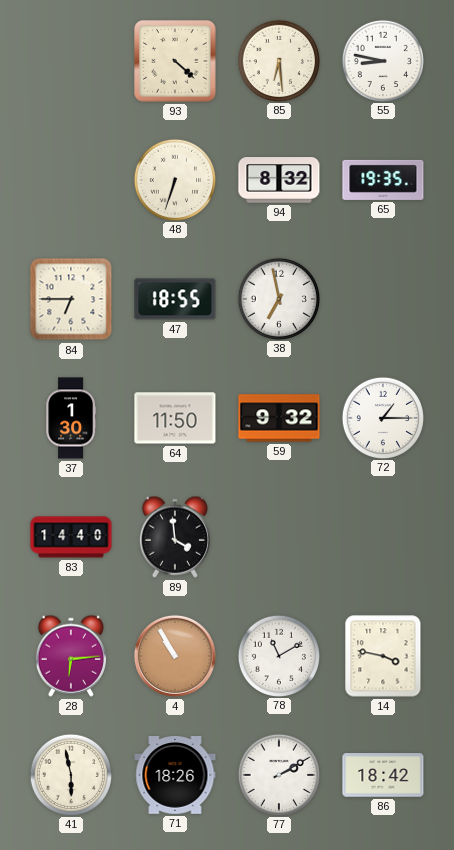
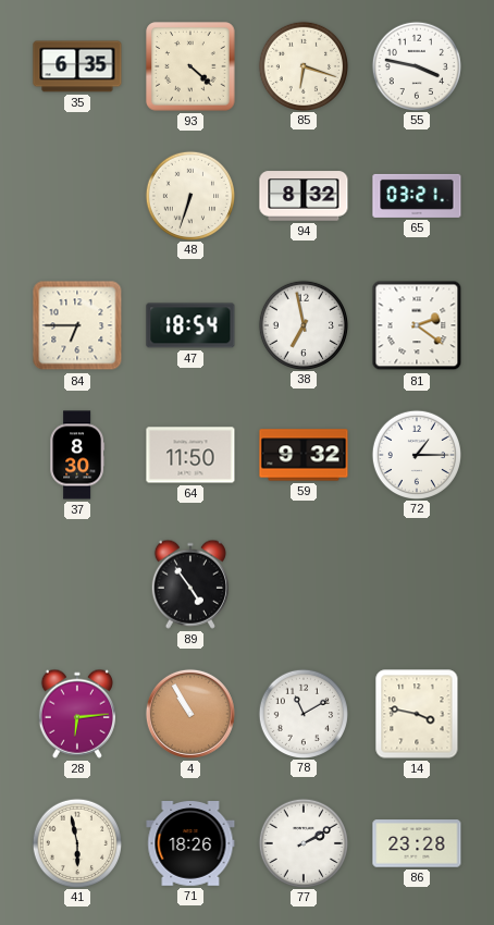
35: none -> 6:35 (77, 66)
85: 6:29 -> 6:18 (302, 65)
55: 8:47 -> 3:47 (416, 65)
65: 19:35 -> 03:21 (417, 196)
47: 18:55 -> 18:54 (190, 325)
81: none -> 2:21 (417, 325)
37: 1:30 -> 8:30 (77, 455)
83: 14:40 -> none (71, 537)
89: 3:59 -> 4:54 (190, 584)
86: 18:42 -> 23:28 (417, 843)
